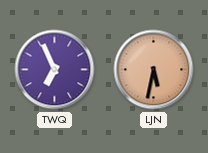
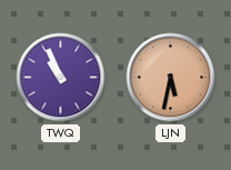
TWQ: 6:56 -> 10:56 (61, 78)
